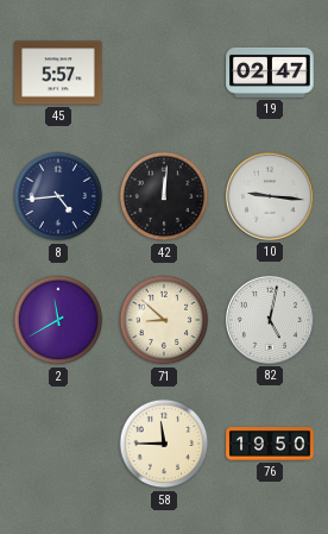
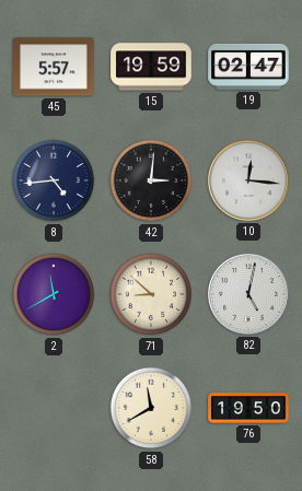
15: none -> 19:59 (151, 67)
42: 12:01 -> 3:01 (151, 180)
10: 9:16 -> 12:16 (248, 180)
58: 11:45 -> 11:40 (151, 408)
